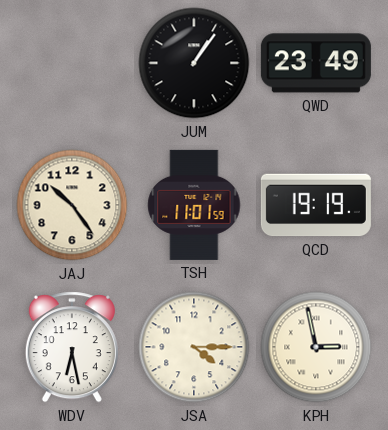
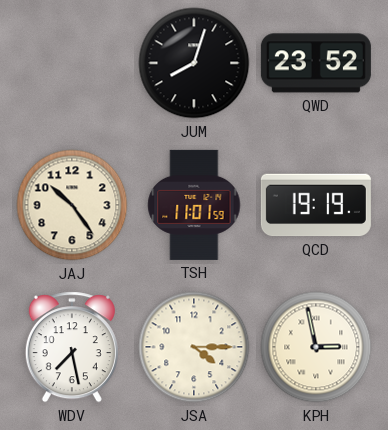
JUM: 1:06 -> 8:03 (194, 63)
QWD: 23:49 -> 23:52 (316, 63)
WDV: 6:28 -> 7:28 (72, 347)
